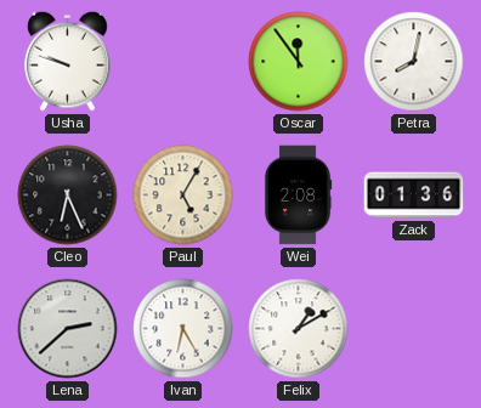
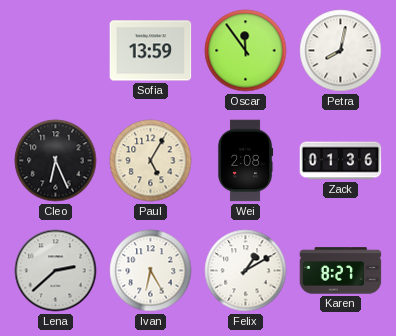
Usha: 9:48 -> none (68, 61)
Sofia: none -> 13:59 (151, 51)
Karen: none -> 8:27 (341, 271)
